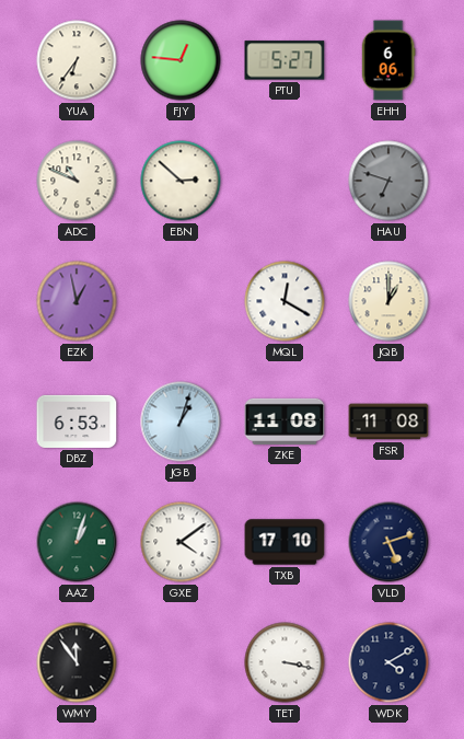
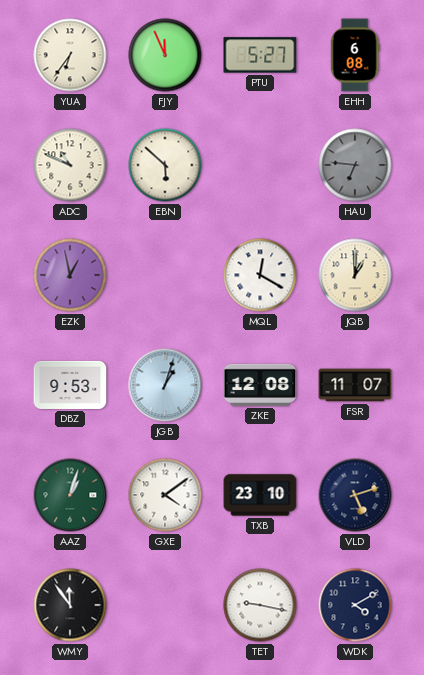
FJY: 12:46 -> 11:56 (165, 55)
EHH: 6:06 -> 6:08 (355, 55)
EBN: 2:52 -> 5:52 (165, 165)
HAU: 6:48 -> 6:46 (355, 165)
DBZ: 6:53 -> 9:53 (70, 385)
ZKE: 11:08 -> 12:08 (260, 385)
FSR: 11:08 -> 11:07 (355, 385)
TXB: 17:10 -> 23:10 (260, 495)
TET: 3:17 -> 9:17 (260, 605)
